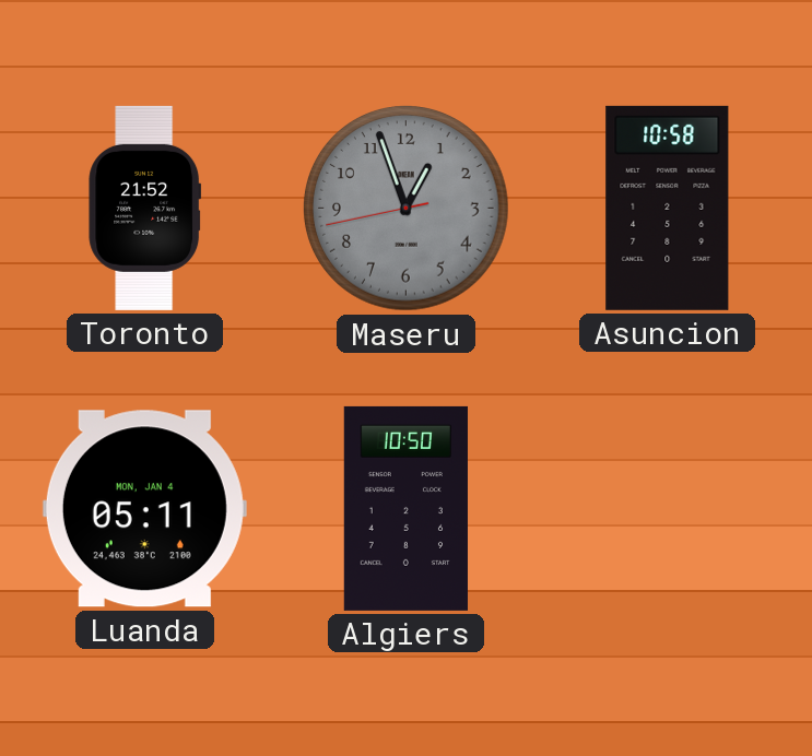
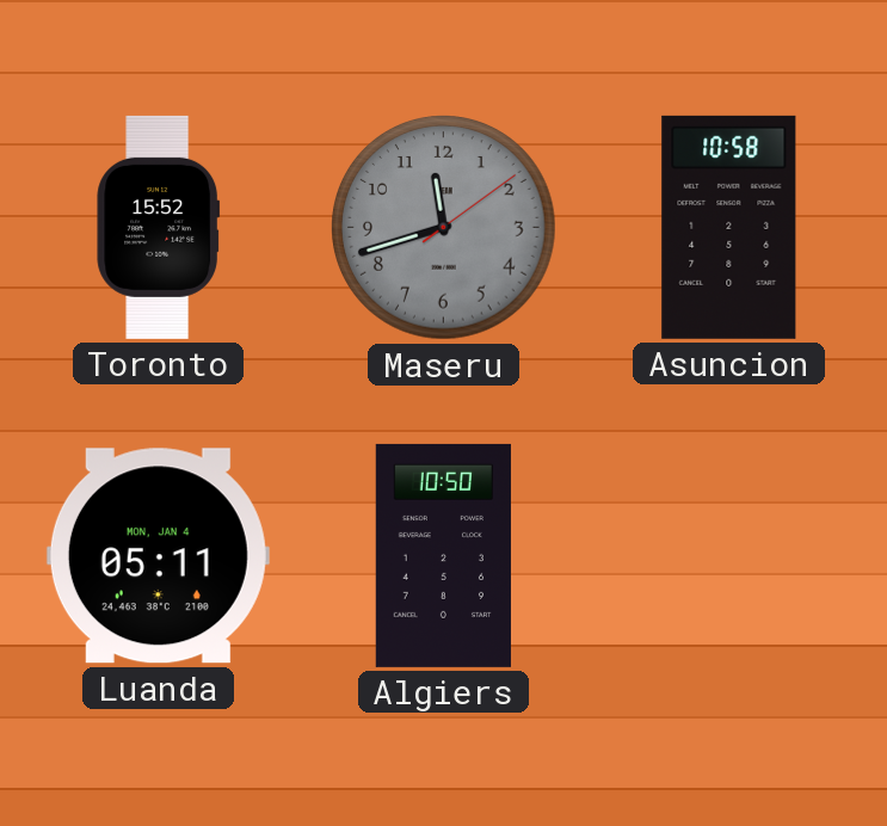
Toronto: 21:52 -> 15:52 (159, 227)
Maseru: 12:56 -> 11:42 (444, 228)
